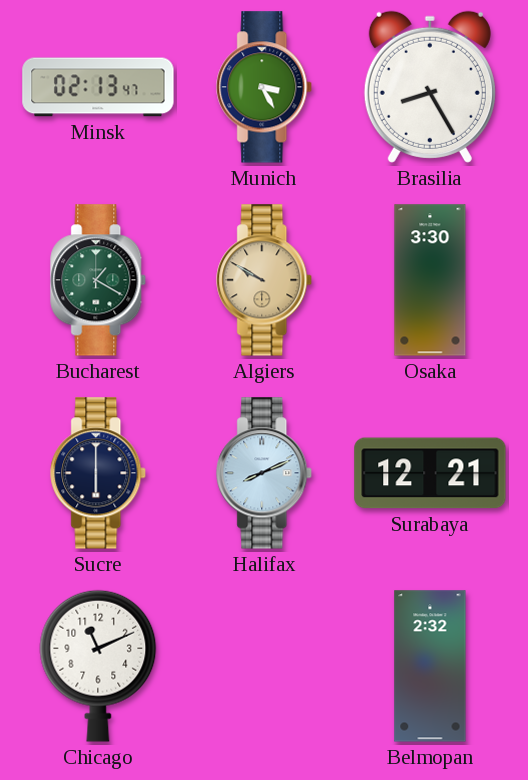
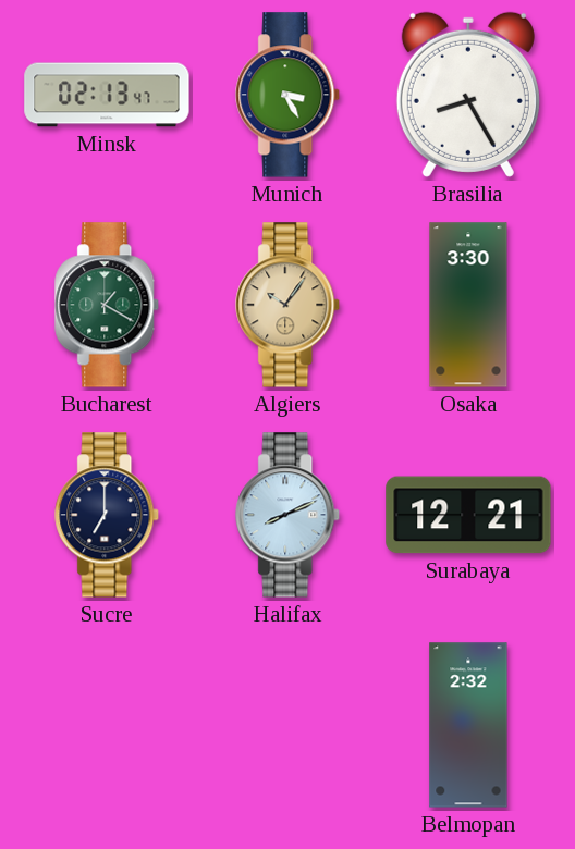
Algiers: 9:50 -> 10:06 (289, 305)
Sucre: 6:00 -> 7:00 (108, 515)
Chicago: 11:11 -> none (98, 666)
